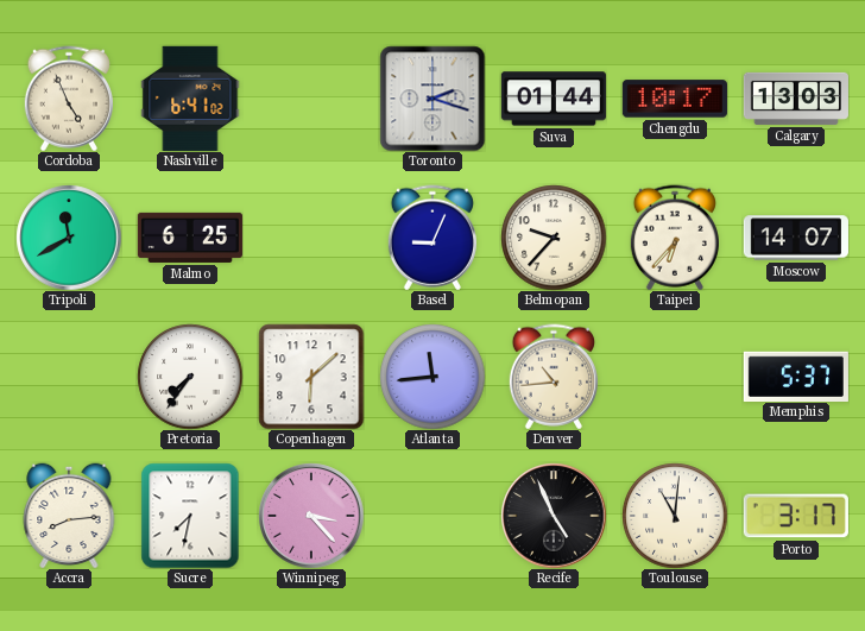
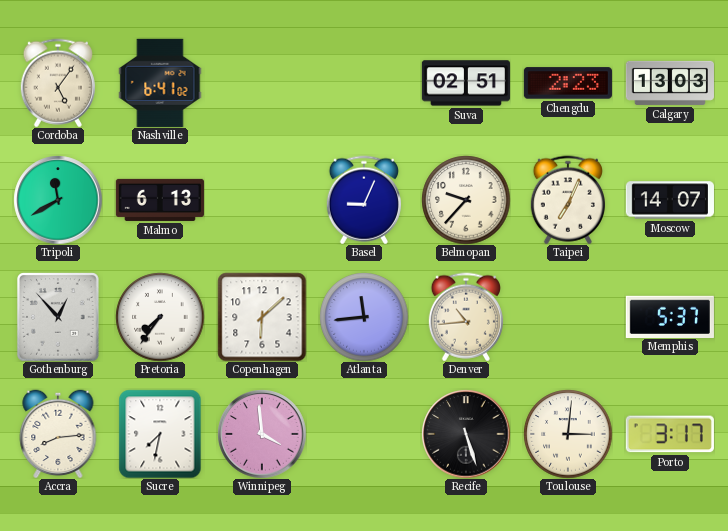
Cordoba: 4:56 -> 5:06 (58, 83)
Toronto: 2:18 -> none (432, 99)
Suva: 01:44 -> 02:51 (466, 83)
Chengdu: 10:17 -> 2:23 (568, 83)
Malmo: 6:25 -> 6:13 (160, 200)
Taipei: 6:37 -> 7:04 (568, 200)
Gothenburg: none -> 12:53 (59, 317)
Winnipeg: 3:23 -> 3:59 (262, 434)
Recife: 4:56 -> 5:27 (466, 434)
Toulouse: 11:01 -> 3:01 (568, 434)
